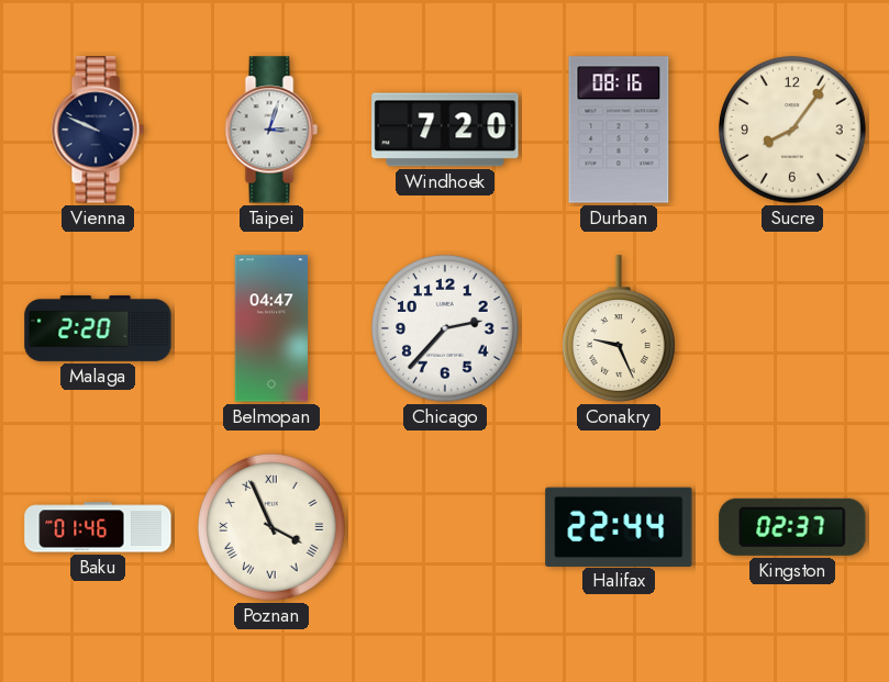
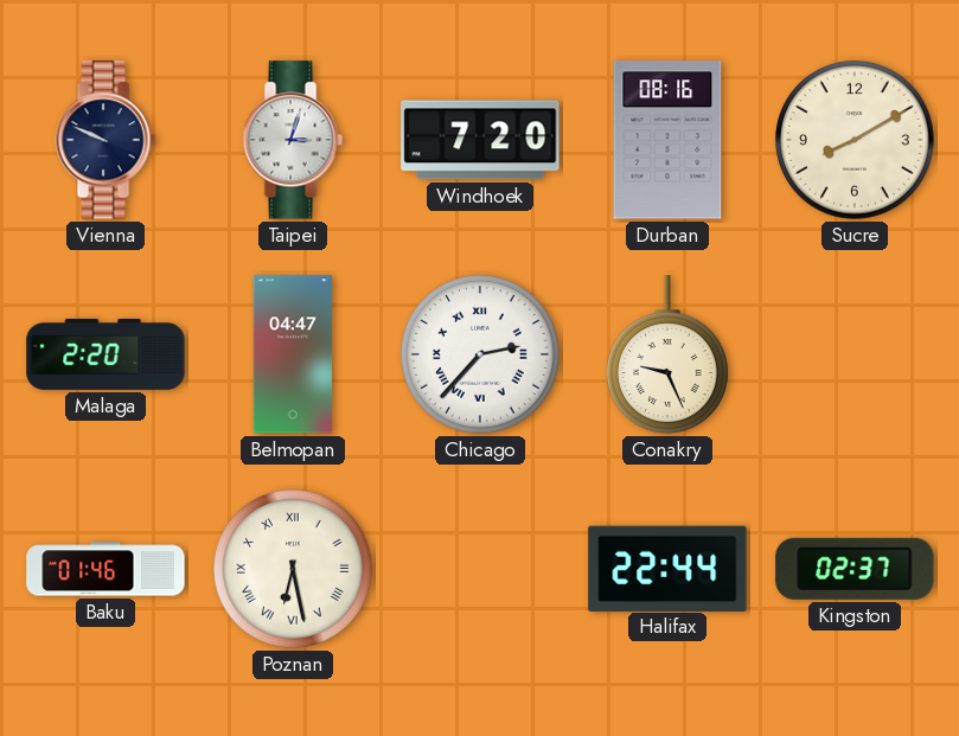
Sucre: 8:06 -> 8:10 (856, 141)
Chicago numerals: Arabic -> Roman (481, 356)
Poznan: 3:56 -> 6:28 (294, 570)
